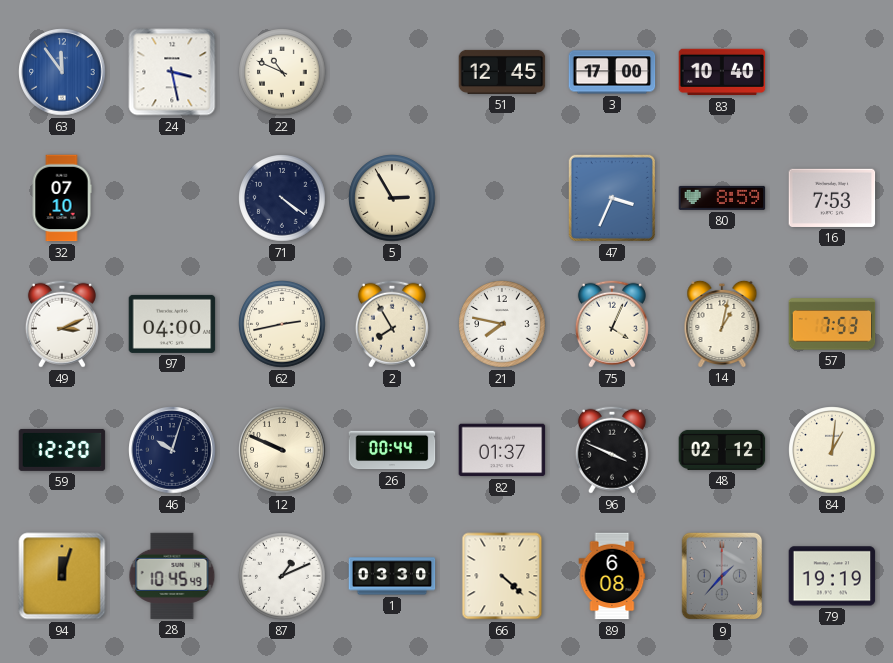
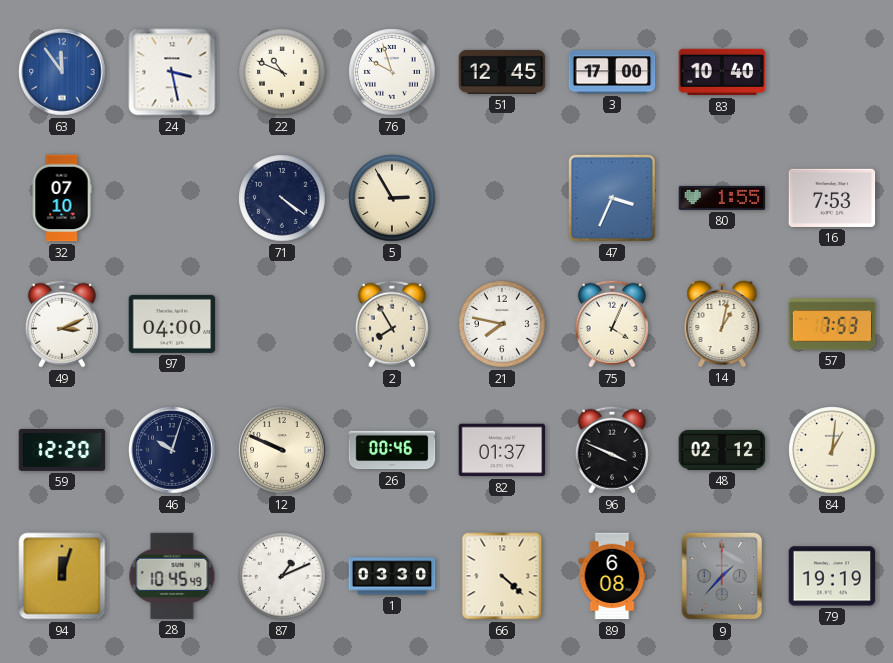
76: none -> 9:57 (392, 72)
80: 8:59 -> 1:55 (722, 198)
62: 2:43 -> none (282, 324)
26: 00:44 -> 00:46 (392, 450)
